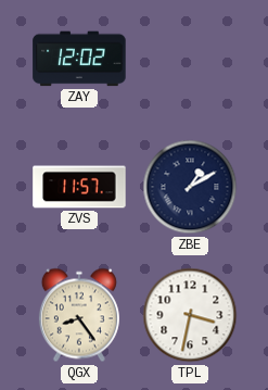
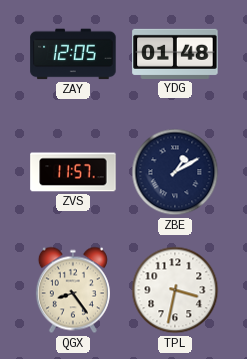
ZAY: 12:02 -> 12:05 (73, 54)
YDG: none -> 01:48 (175, 54)
